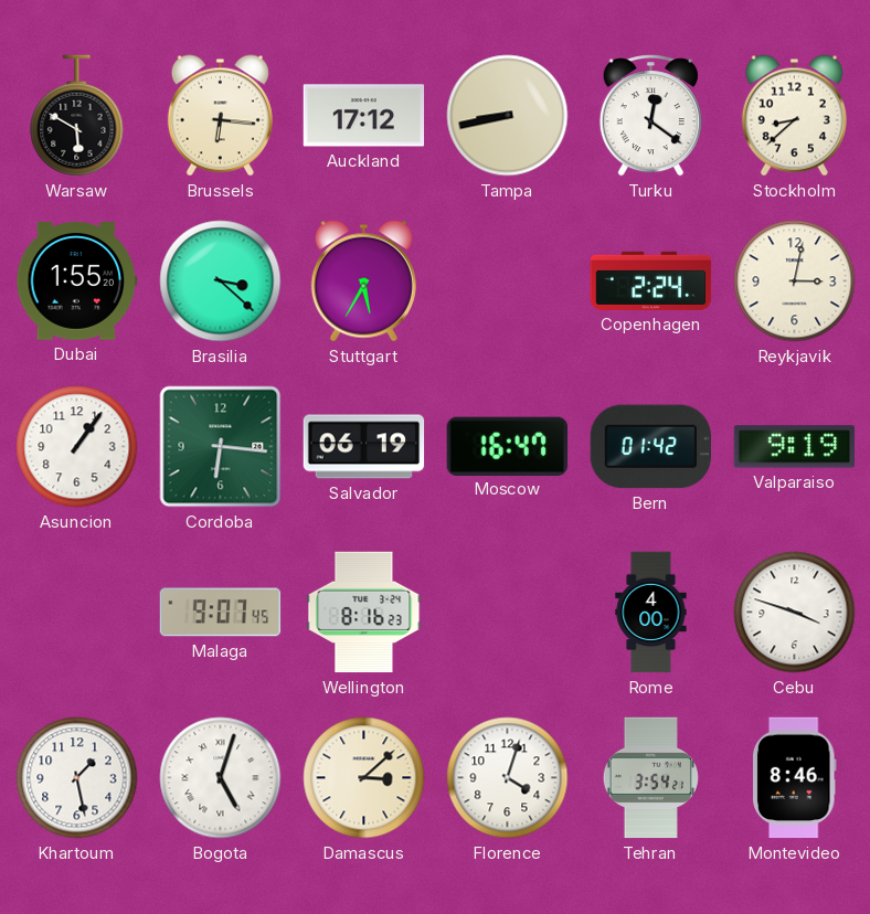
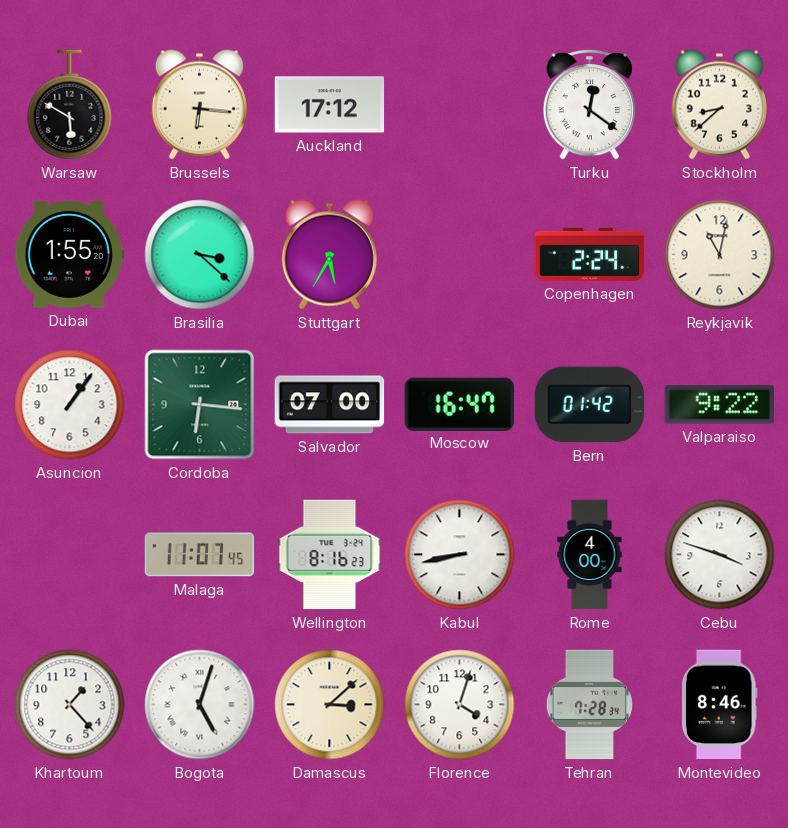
Tampa: 8:43 -> none (508, 116)
Reykjavik: 3:02 -> 11:02 (720, 255)
Salvador: 06:19 -> 07:00 (330, 405)
Valparaiso: 9:19 -> 9:22 (720, 405)
Malaga: 9:07 -> 11:07 (200, 555)
Kabul: none -> 8:43 (460, 555)
Khartoum: 1:28 -> 1:23 (70, 705)
Tehran: 3:54 -> 7:28 (589, 705)
